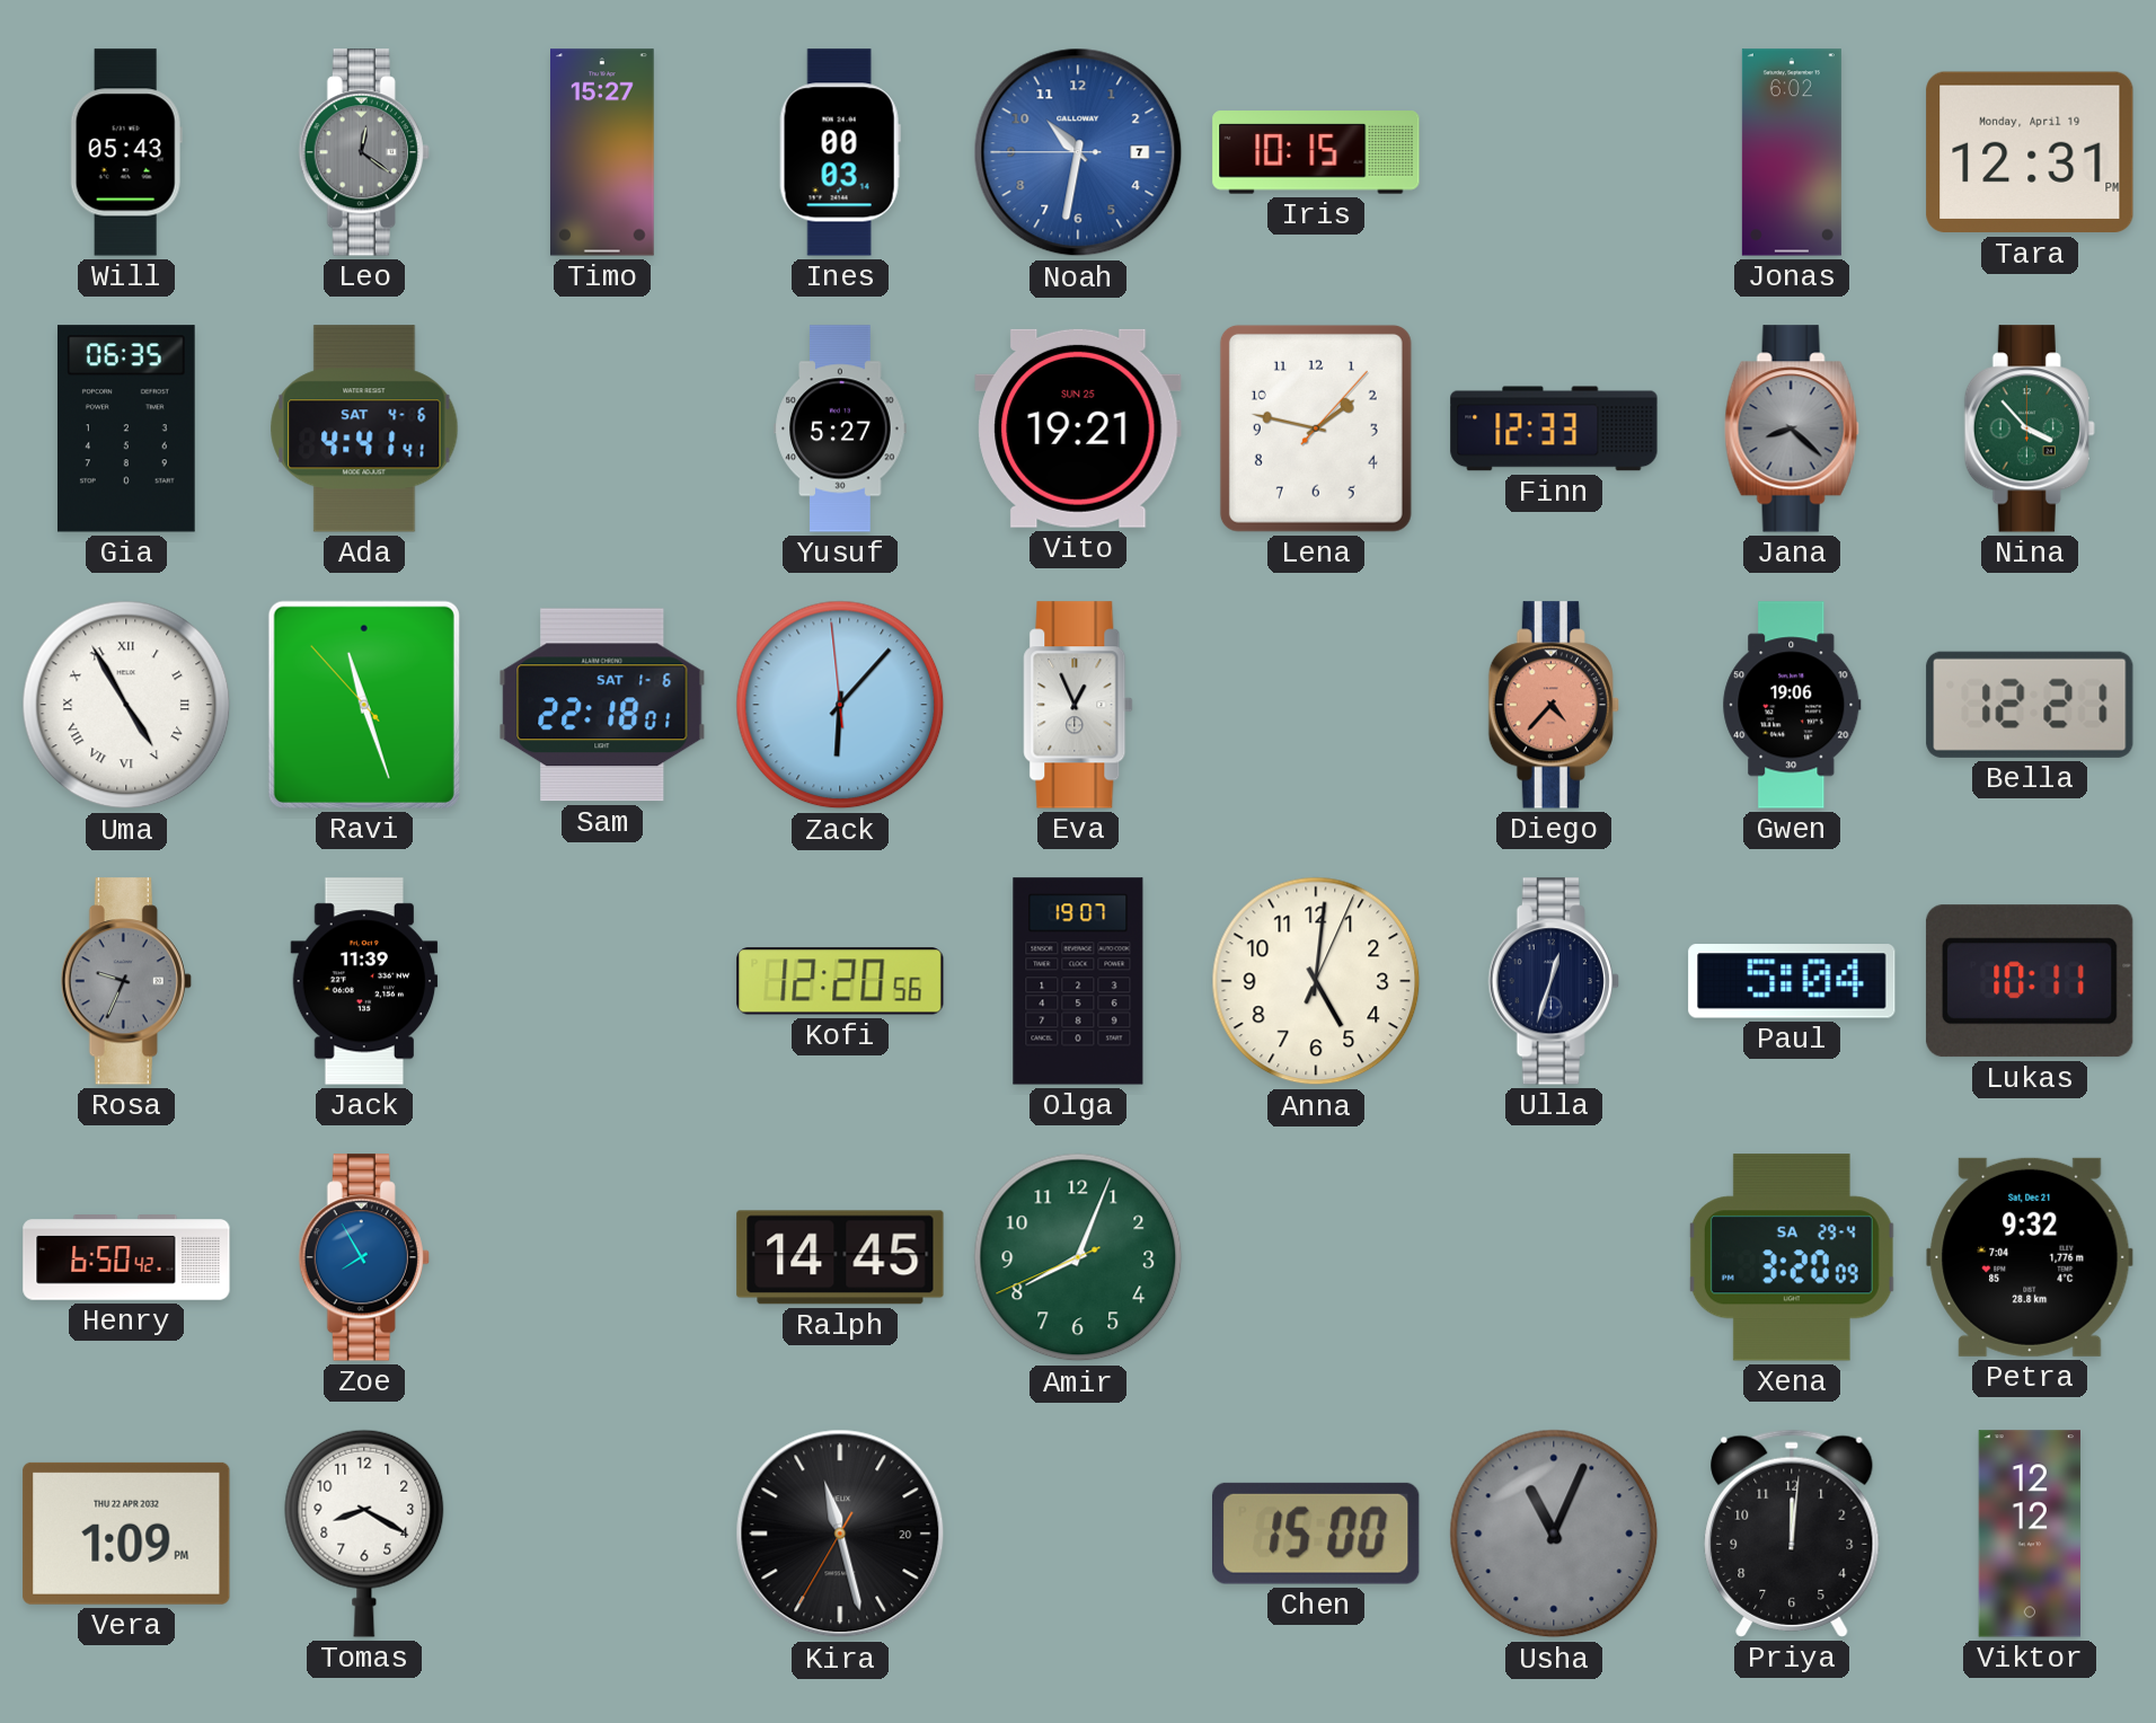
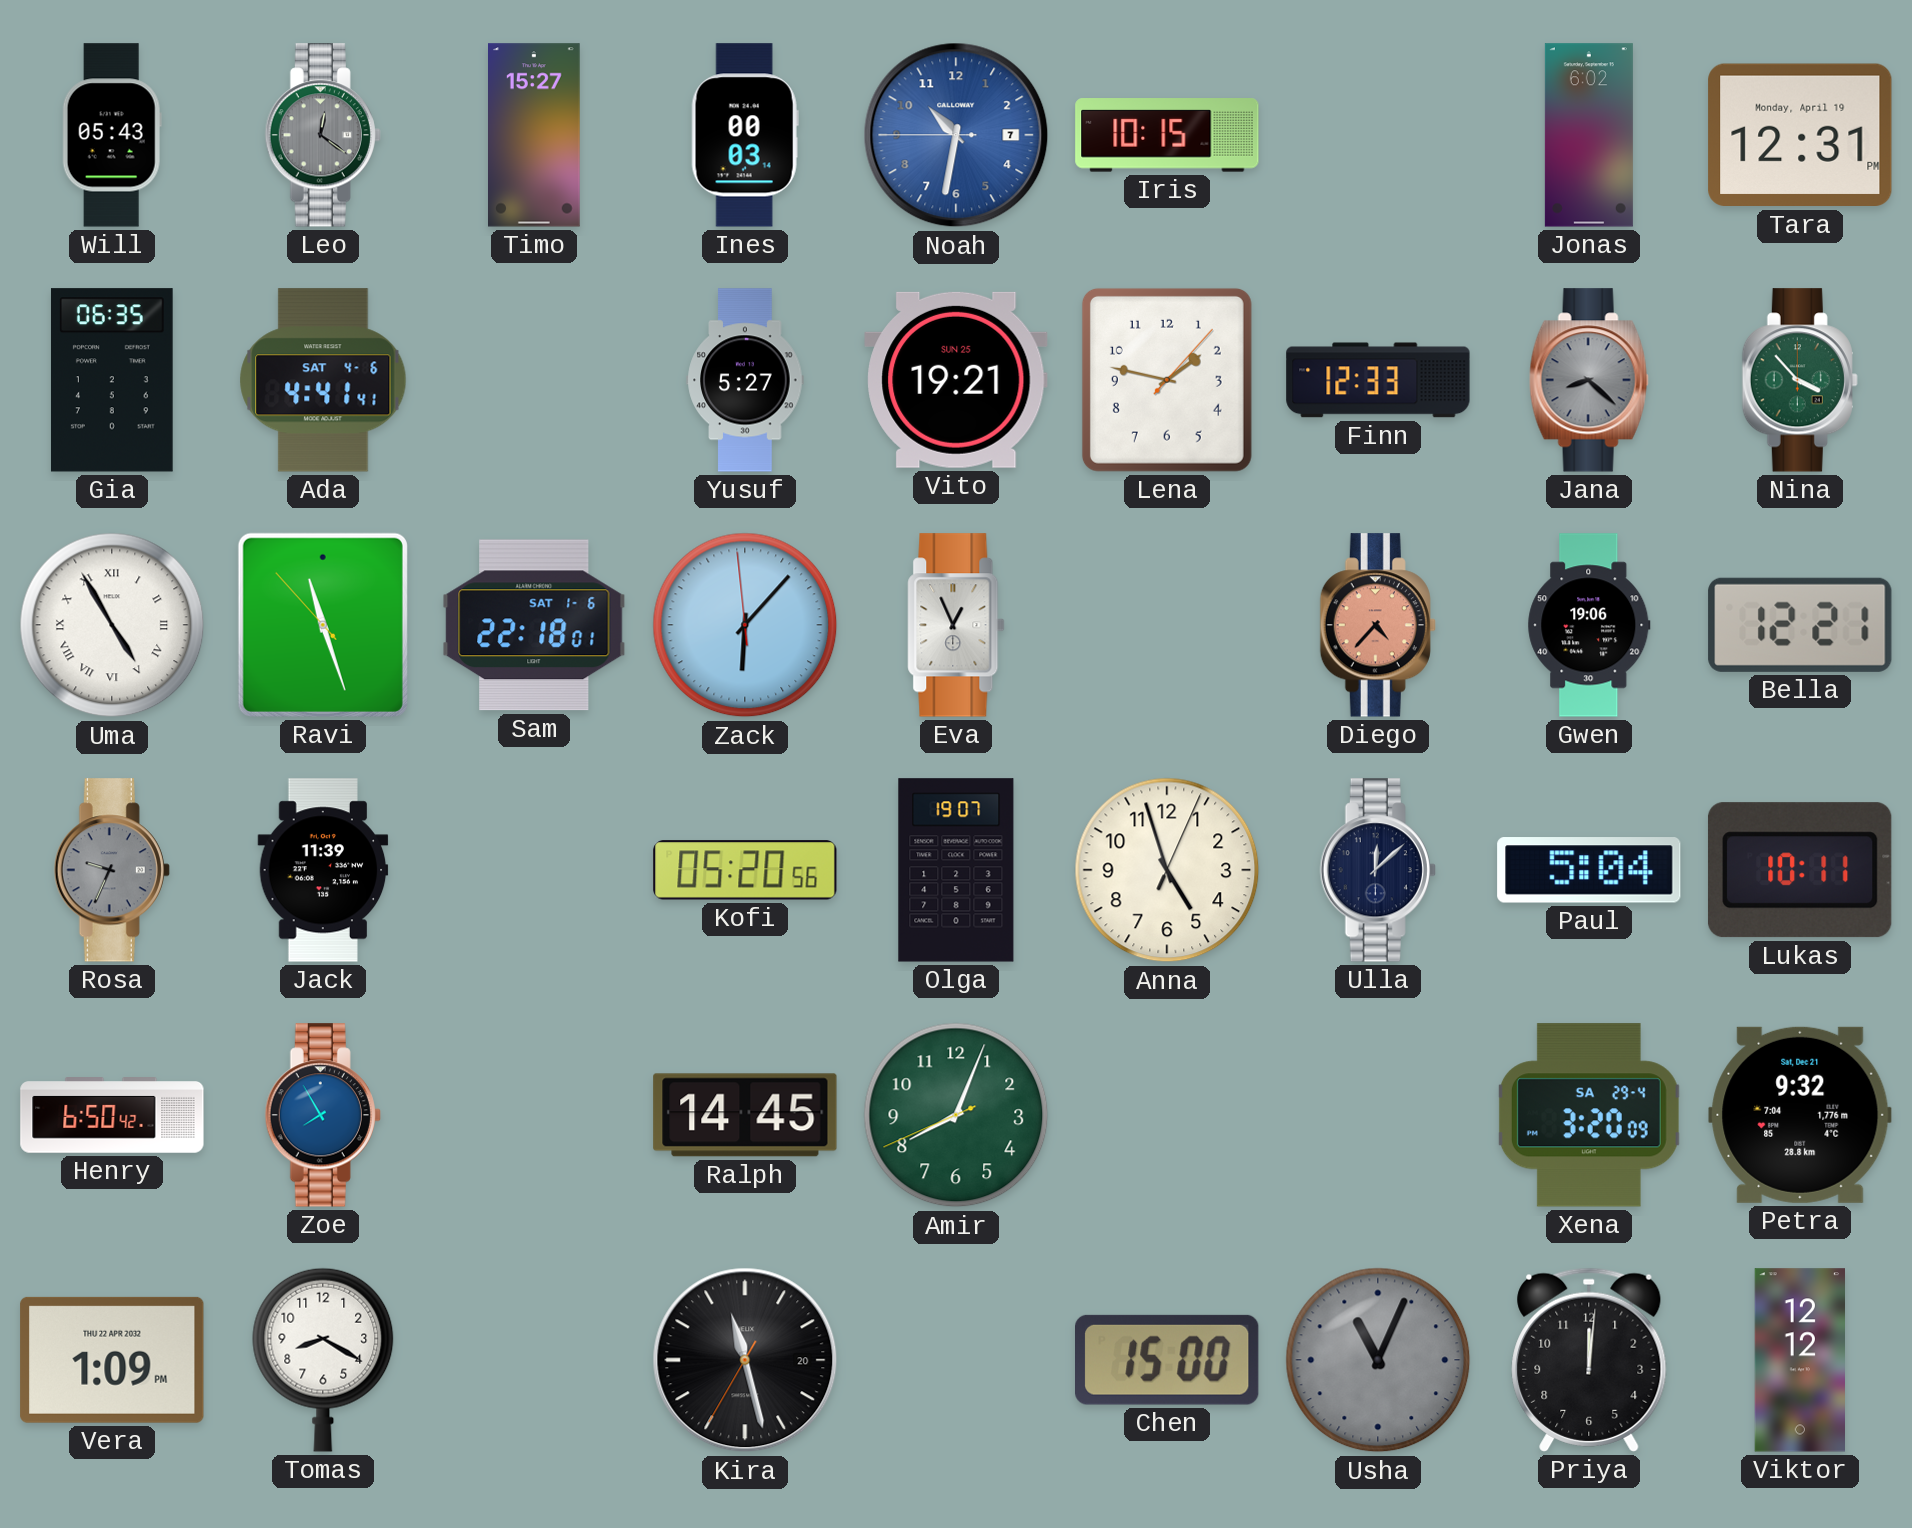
Kofi: 12:20 -> 05:20 (745, 870)
Anna: 5:01 -> 4:57 (1167, 870)
Ulla: 12:33 -> 12:08 (1378, 870)
